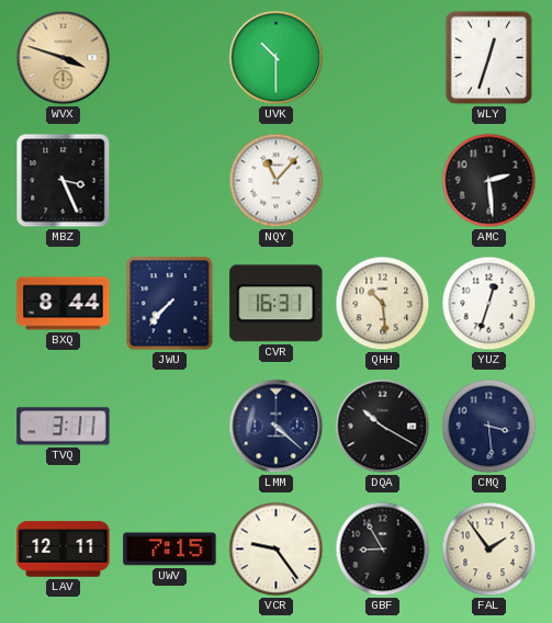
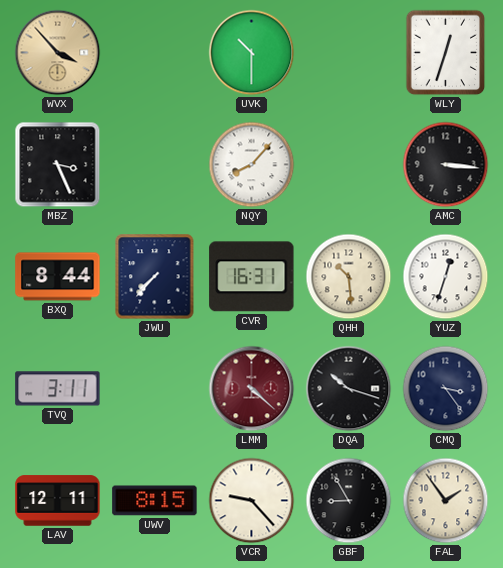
WVX: 3:48 -> 3:53 (58, 53)
NQY: 11:07 -> 8:07 (252, 165)
AMC: 2:29 -> 3:16 (446, 165)
LMM dial: navy -> burgundy (252, 389)
DQA: 10:20 -> 10:18 (349, 389)
CMQ: 3:29 -> 3:24 (446, 389)
UWV: 7:15 -> 8:15 (155, 501)
VCR: 9:24 -> 9:23 (252, 501)
